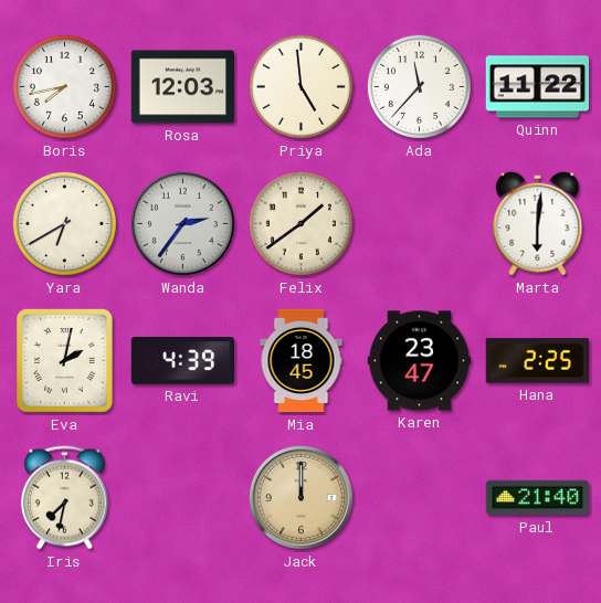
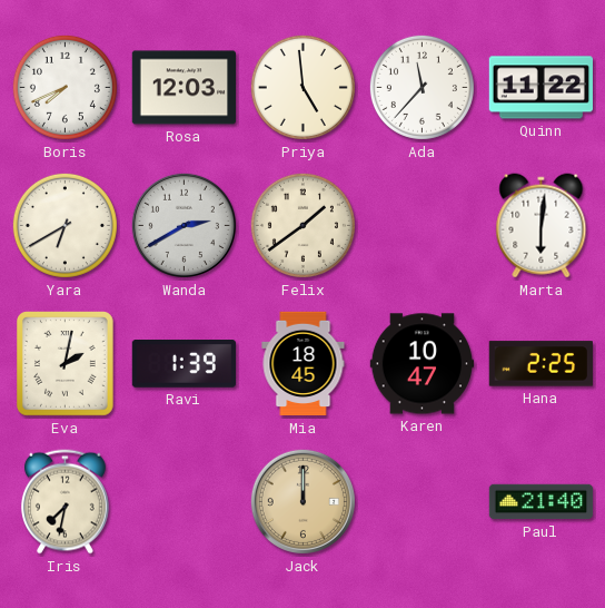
Boris: 7:43 -> 7:41 (65, 87)
Wanda: 2:36 -> 2:40 (184, 225)
Ravi: 4:39 -> 1:39 (184, 364)
Karen: 23:47 -> 10:47 (423, 364)
